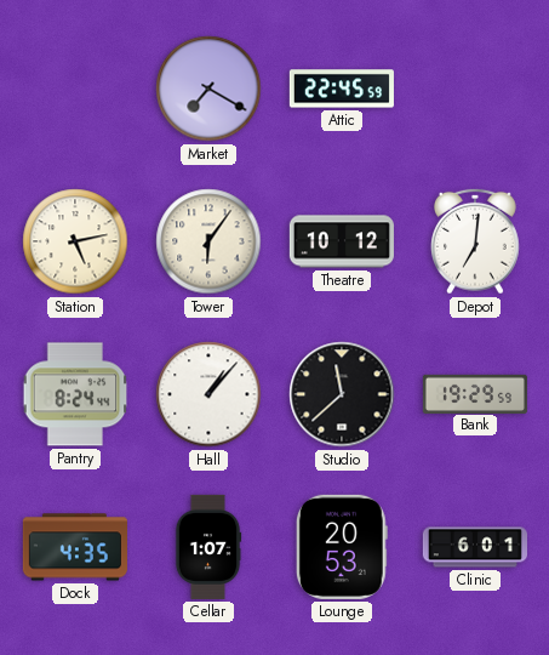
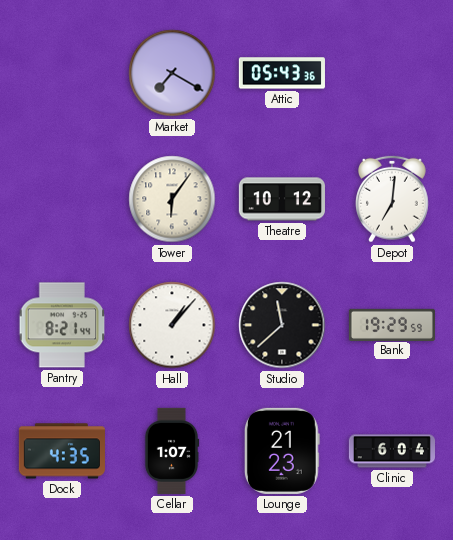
Attic: 22:45 -> 05:43 (282, 73)
Station: 5:13 -> none (75, 241)
Pantry: 8:24 -> 8:21 (62, 325)
Lounge: 20:53 -> 21:23 (282, 451)
Clinic: 6:01 -> 6:04 (391, 451)
